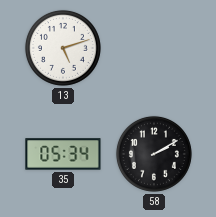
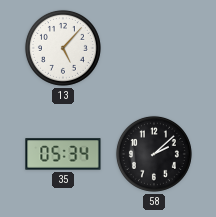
13: 5:12 -> 5:07 (63, 48)
58: 2:10 -> 2:08 (154, 154)
